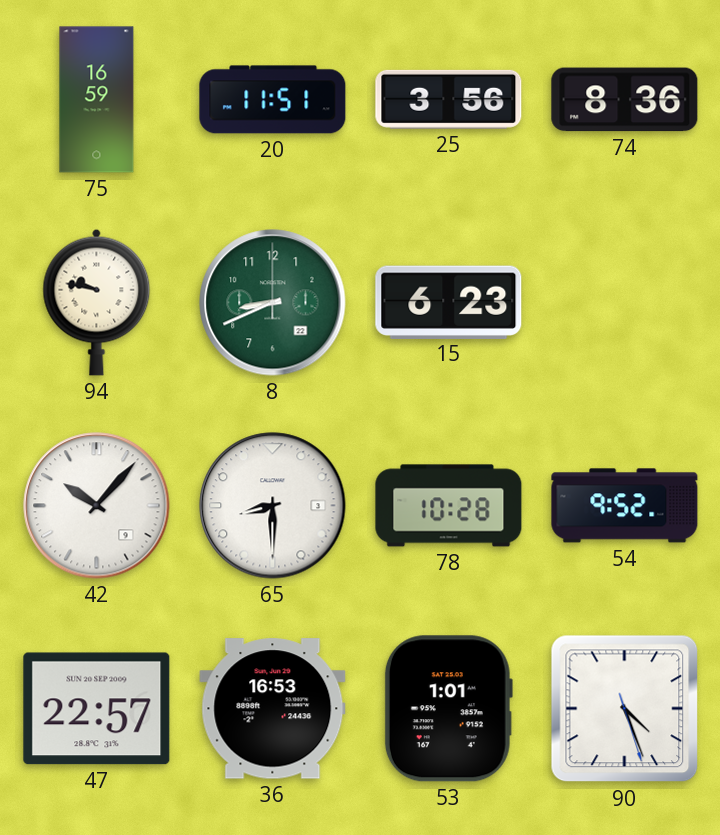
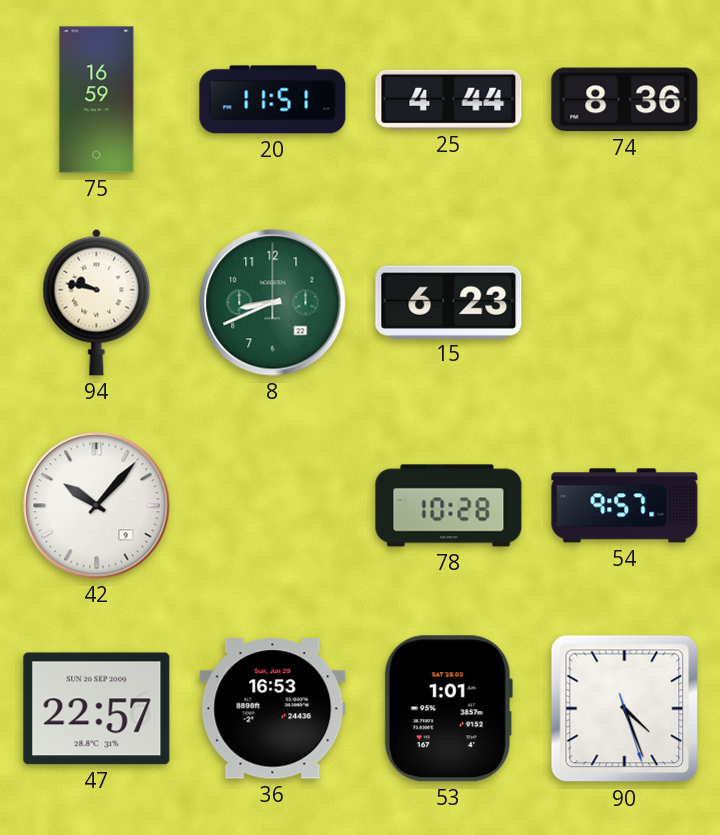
25: 3:56 -> 4:44 (449, 99)
65: 8:30 -> none (273, 506)
54: 9:52 -> 9:57 (625, 506)
